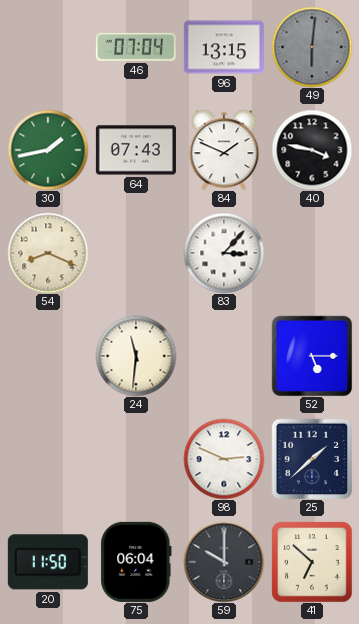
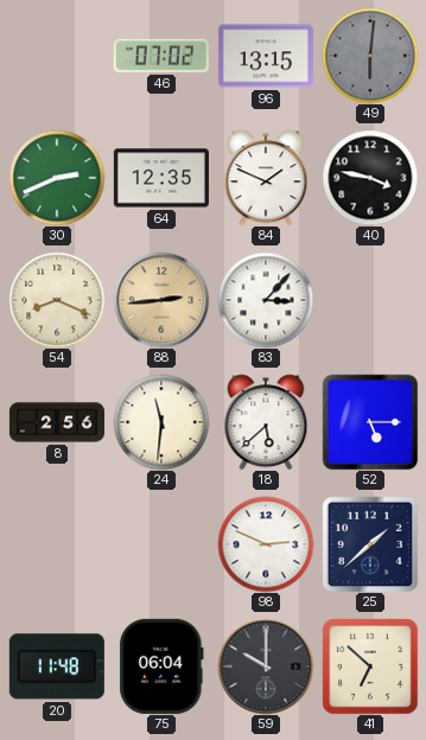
46: 07:04 -> 07:02 (161, 56)
30: 1:43 -> 2:41 (57, 178)
64: 07:43 -> 12:35 (161, 178)
88: none -> 2:44 (161, 300)
8: none -> 2:56 (57, 422)
18: none -> 5:38 (266, 422)
20: 11:50 -> 11:48 (57, 666)
